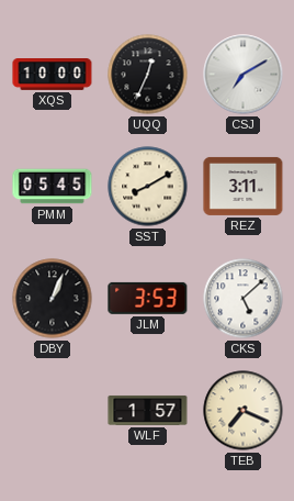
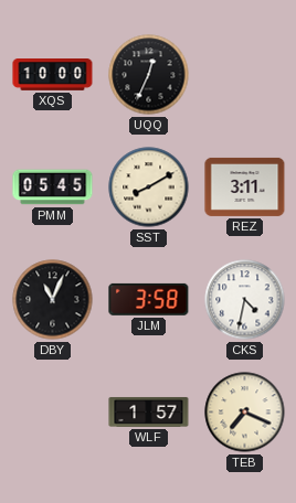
CSJ: 7:10 -> none (244, 75)
DBY: 1:04 -> 11:04 (53, 300)
JLM: 3:53 -> 3:58 (149, 299)
CKS: 5:08 -> 4:32 (245, 300)
